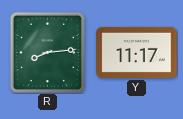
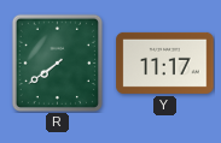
R: 8:14 -> 7:39 (57, 62)
